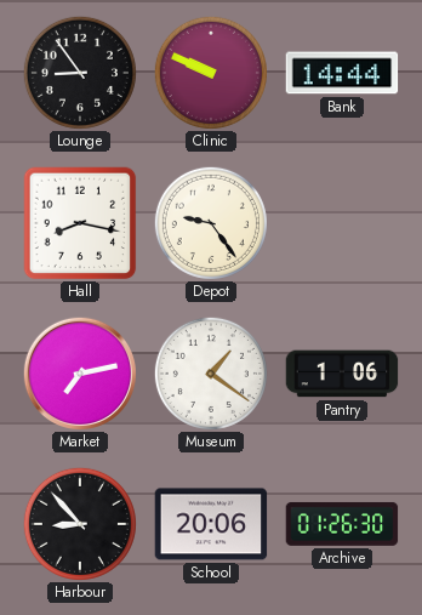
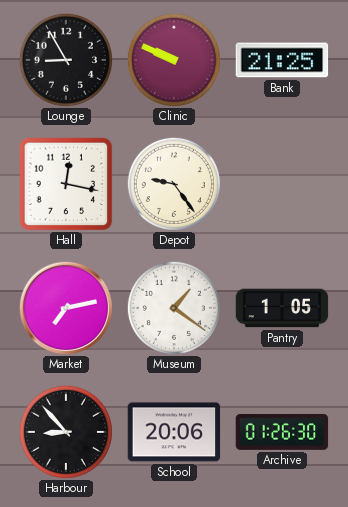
Lounge: 8:54 -> 8:55 (66, 60)
Bank: 14:44 -> 21:25 (282, 60)
Hall: 8:17 -> 12:17 (66, 184)
Pantry: 1:06 -> 1:05 (282, 308)
